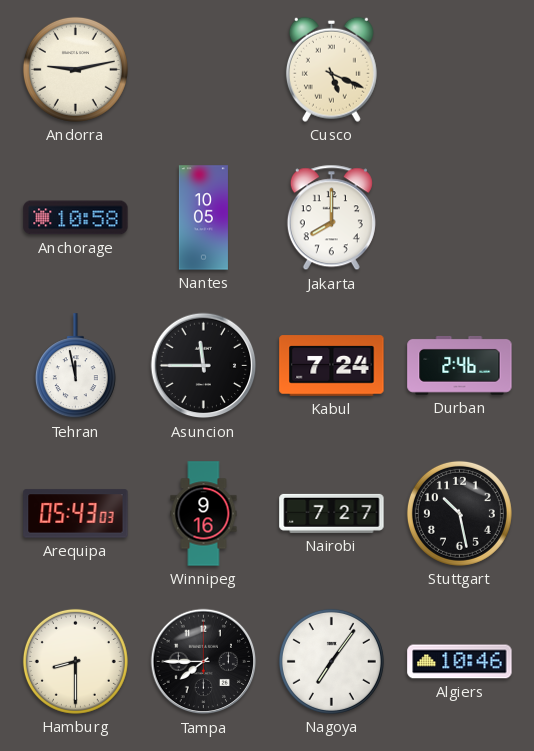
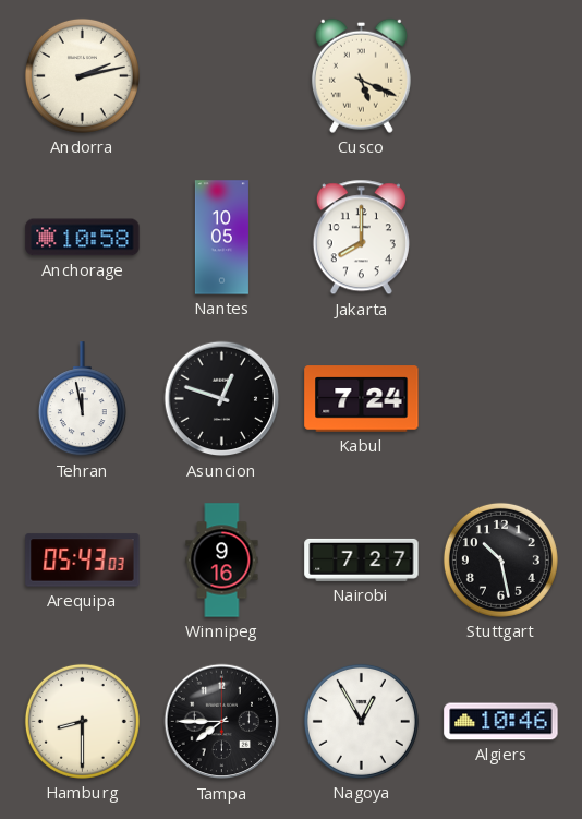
Andorra: 9:13 -> 2:13 (82, 75)
Asuncion: 11:45 -> 12:48 (222, 399)
Durban: 2:46 -> none (460, 365)
Nagoya: 7:06 -> 12:55 (361, 721)
